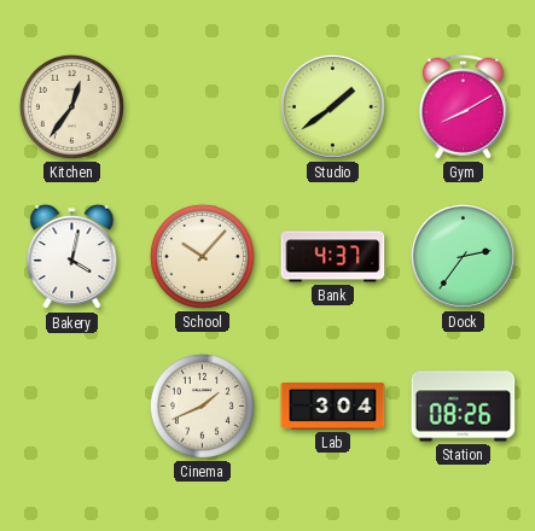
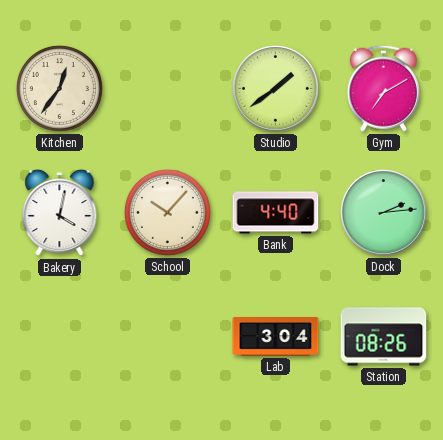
Gym: 8:10 -> 7:10 (383, 88)
Bank: 4:37 -> 4:40 (276, 213)
Dock: 2:36 -> 2:14 (383, 212)
Cinema: 1:41 -> none (202, 405)
